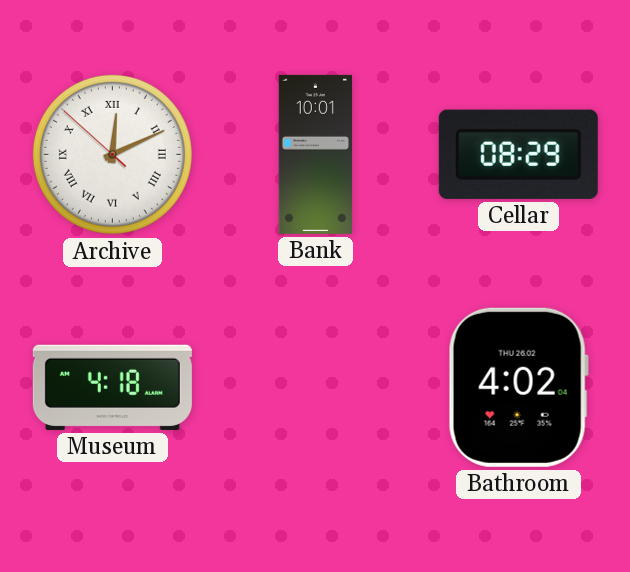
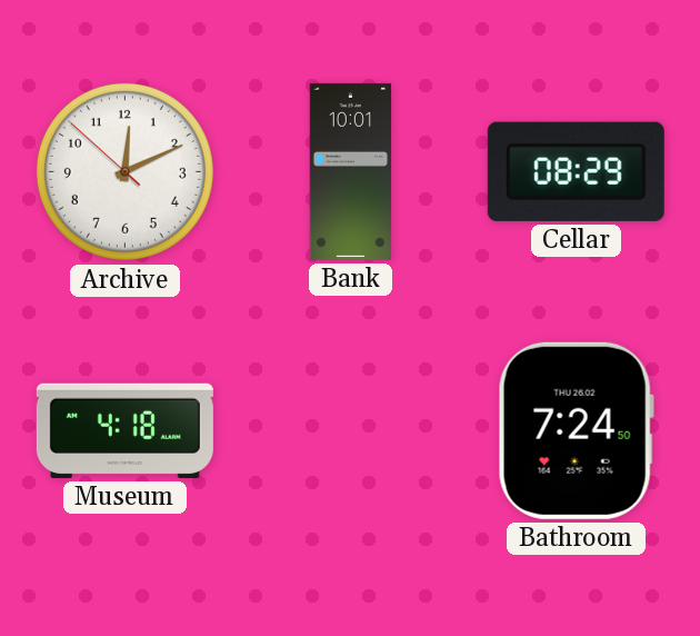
Archive numerals: Roman -> Arabic (124, 171)
Bathroom: 4:02 -> 7:24 (576, 430)
